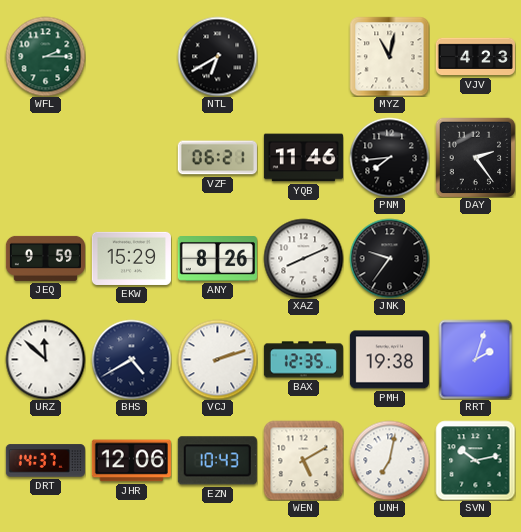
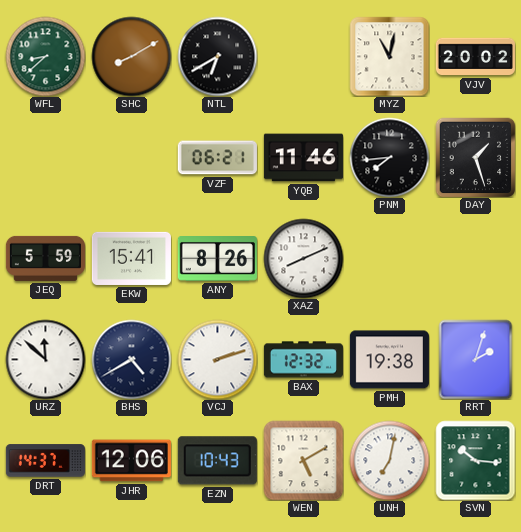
WFL: 2:15 -> 8:38 (45, 56)
SHC: none -> 8:10 (131, 56)
VJV: 4:23 -> 20:02 (475, 57)
DAY: 2:24 -> 1:27 (475, 157)
JEQ: 9:59 -> 5:59 (45, 258)
EKW: 15:29 -> 15:41 (131, 258)
JNK: 9:36 -> none (389, 258)
BAX: 12:35 -> 12:32 (303, 360)
SVN: 10:13 -> 10:16 (475, 460)
